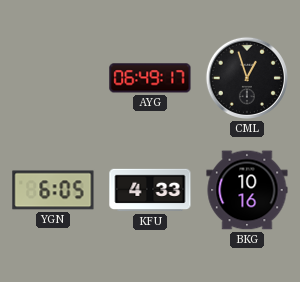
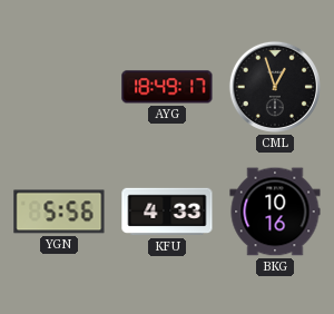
AYG: 06:49 -> 18:49 (167, 87)
YGN: 6:05 -> 5:56 (59, 212)
